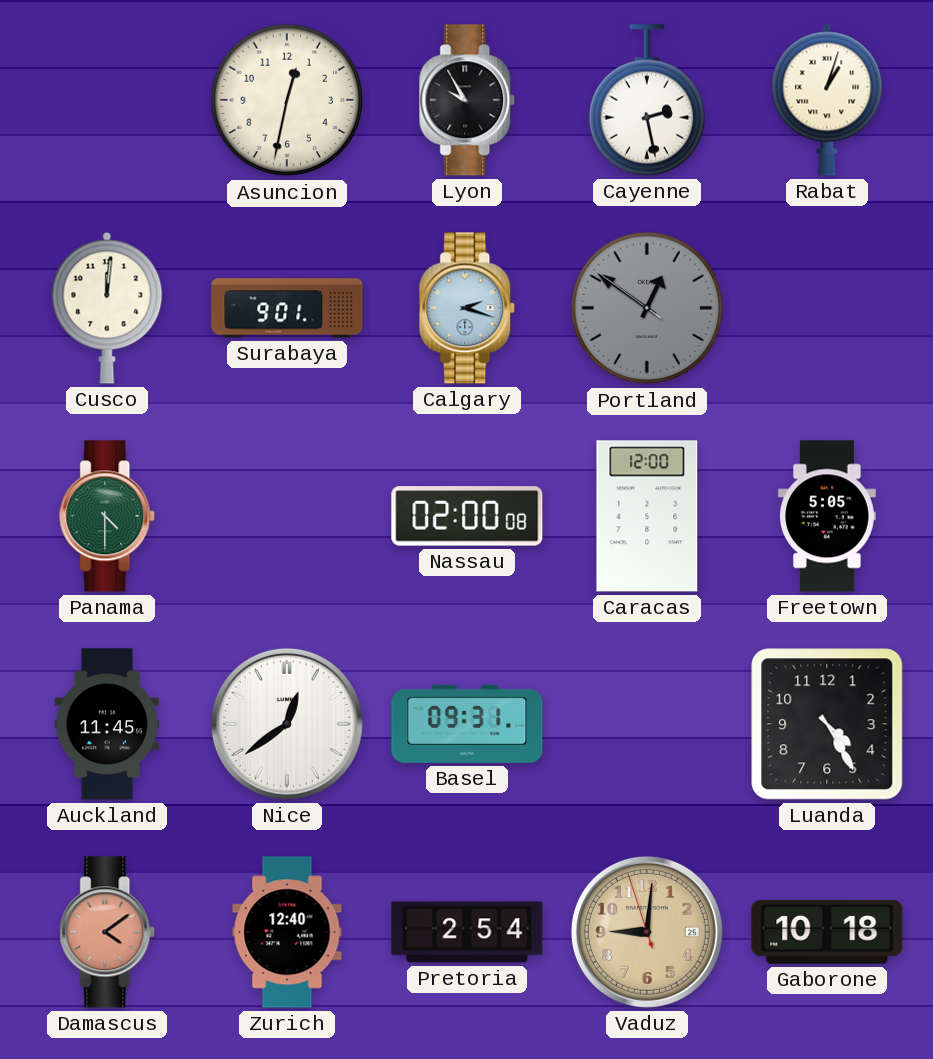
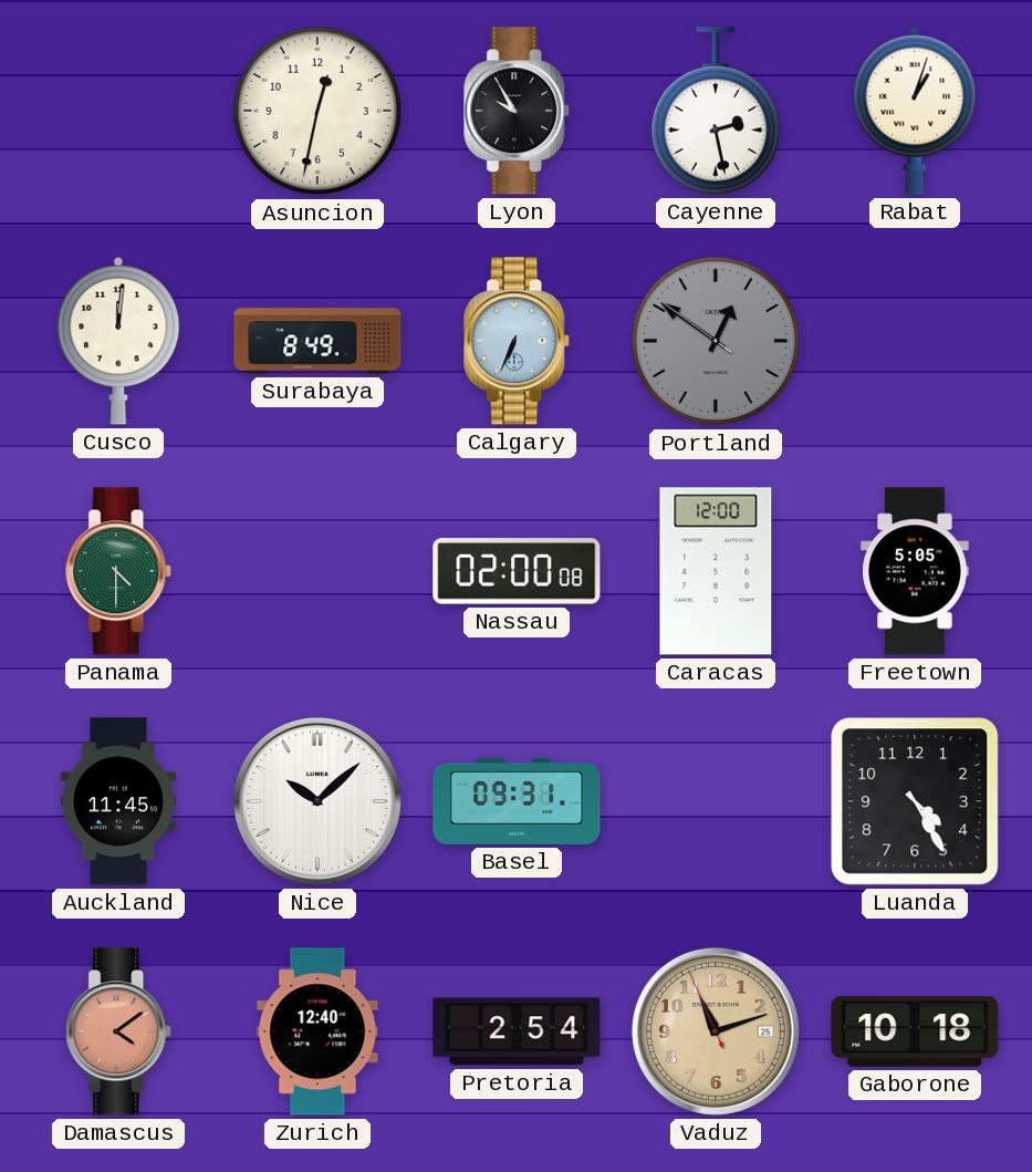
Surabaya: 9:01 -> 8:49 (317, 341)
Calgary: 2:18 -> 6:34 (518, 341)
Nice: 12:39 -> 10:08 (317, 801)
Vaduz: 9:00 -> 11:11 (716, 1031)
